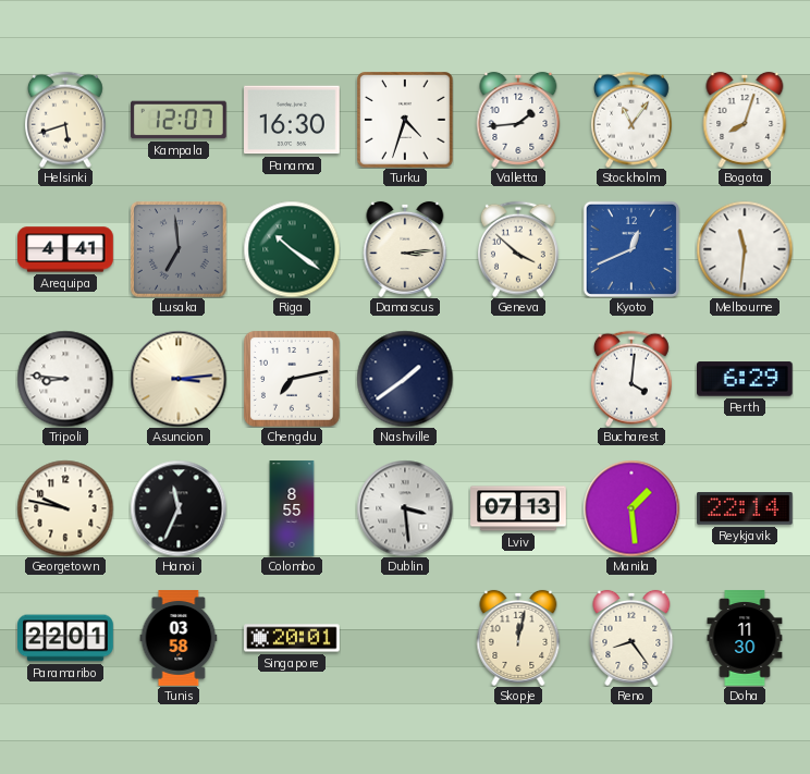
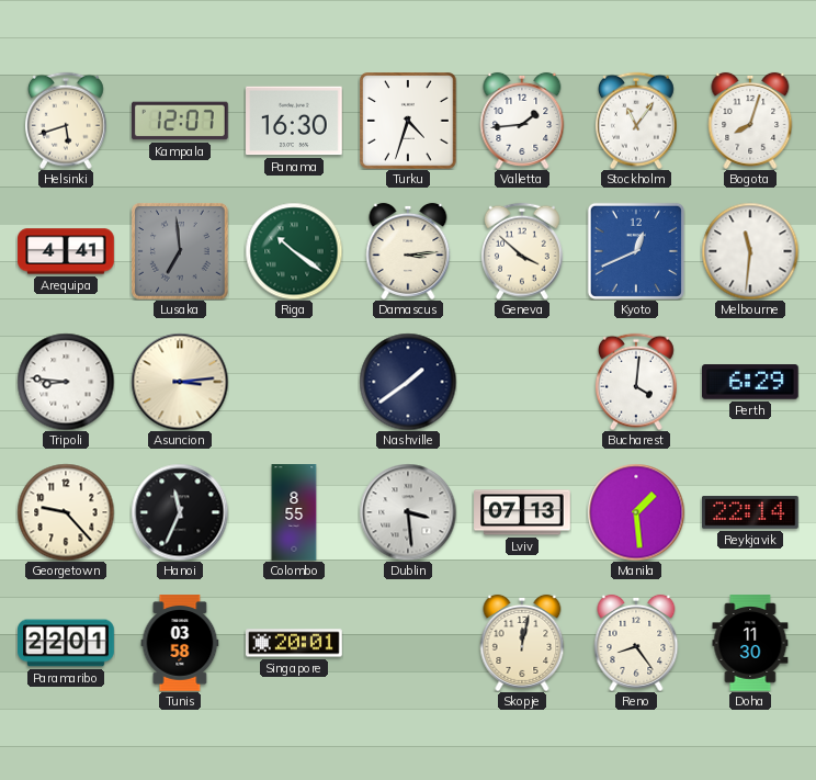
Chengdu: 7:13 -> none (292, 379)
Georgetown: 9:47 -> 9:23 (66, 512)
